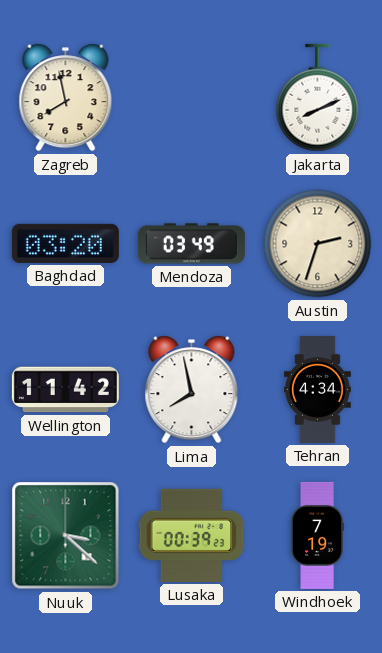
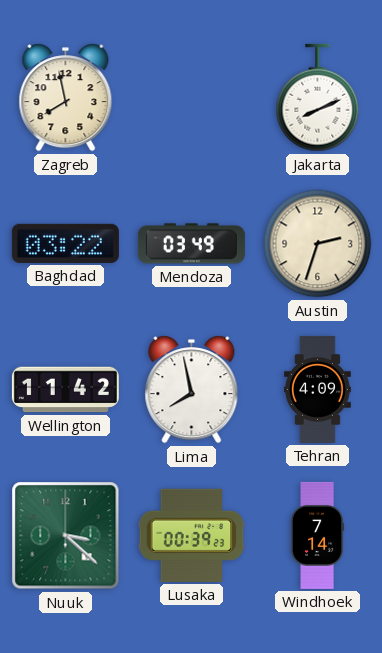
Baghdad: 03:20 -> 03:22 (65, 243)
Tehran: 4:34 -> 4:09 (318, 389)
Windhoek: 7:19 -> 7:14 (318, 535)
